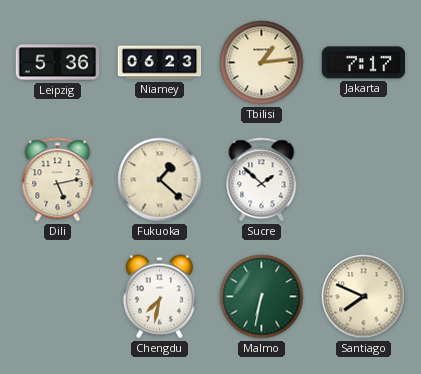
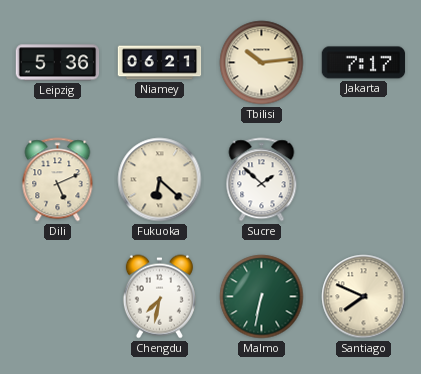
Niamey: 06:23 -> 06:21 (160, 63)
Tbilisi: 1:14 -> 10:14 (262, 63)
Dili: 5:13 -> 5:11 (58, 180)
Fukuoka: 1:22 -> 6:22 (160, 180)
